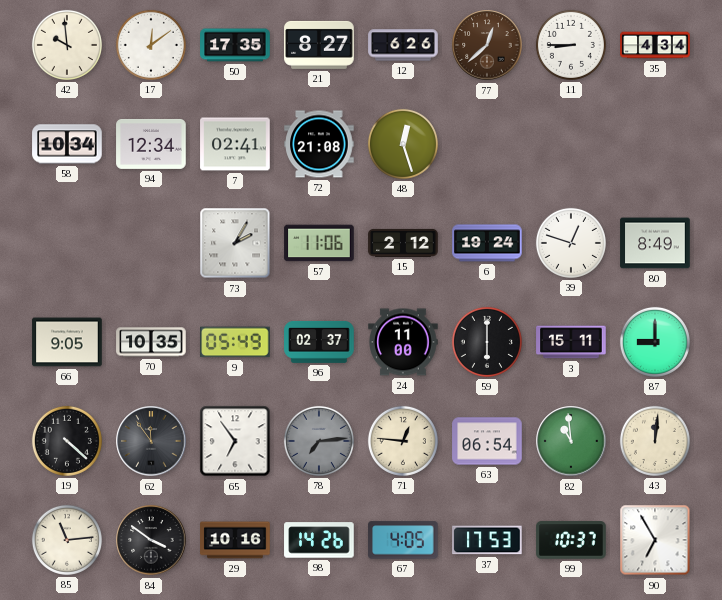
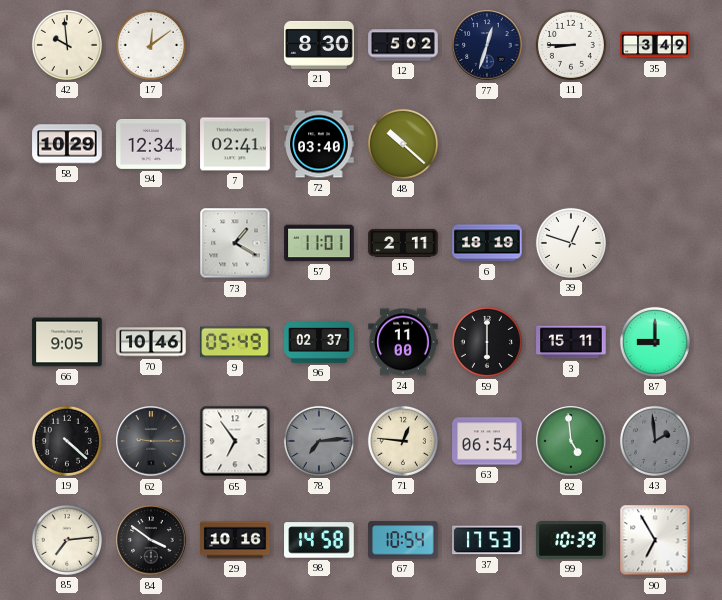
50: 17:35 -> none (235, 45)
21: 8:27 -> 8:30 (319, 45)
12: 6:26 -> 5:02 (403, 45)
77: 12:38 -> 12:33 (487, 45)
77 dial: brown -> navy (487, 45)
35: 4:34 -> 3:49 (655, 45)
58: 10:34 -> 10:29 (67, 144)
72: 21:08 -> 03:40 (319, 144)
48: 12:27 -> 10:22 (403, 144)
73: 2:05 -> 1:20 (235, 243)
57: 11:06 -> 11:01 (319, 243)
15: 2:12 -> 2:11 (403, 243)
6: 19:24 -> 18:19 (487, 243)
80: 8:49 -> none (655, 243)
70: 10:35 -> 10:46 (151, 342)
62: 11:54 -> 9:15 (151, 441)
82: 10:59 -> 4:59 (571, 441)
43: 12:01 -> 1:59 (655, 441)
43 dial: cream -> grey (655, 441)
85: 11:14 -> 7:14 (67, 540)
98: 14:26 -> 14:58 (319, 540)
67: 4:05 -> 10:54 (403, 540)
99: 10:37 -> 10:39 (571, 540)
